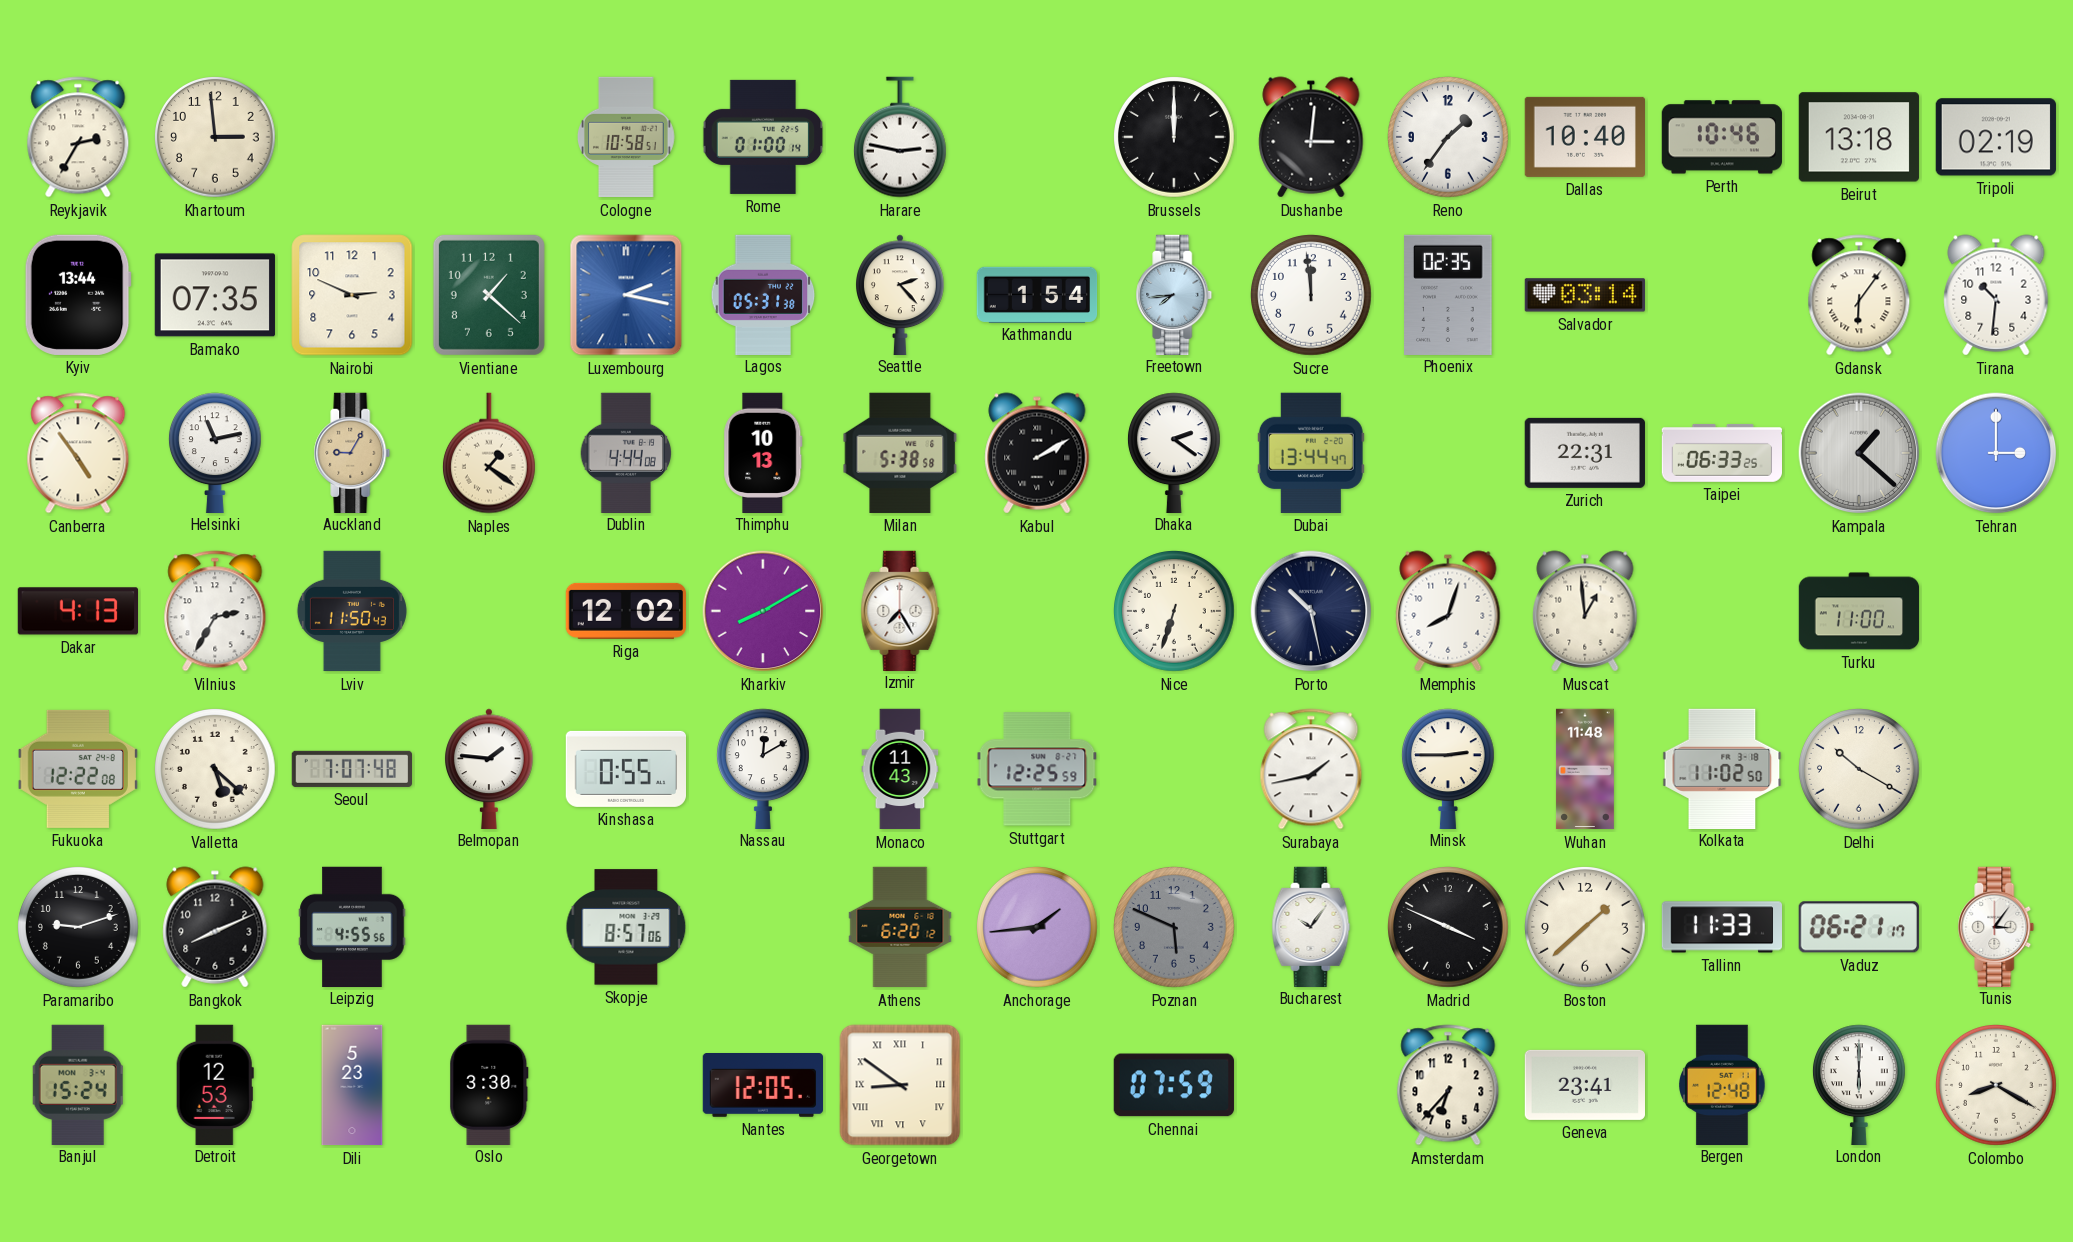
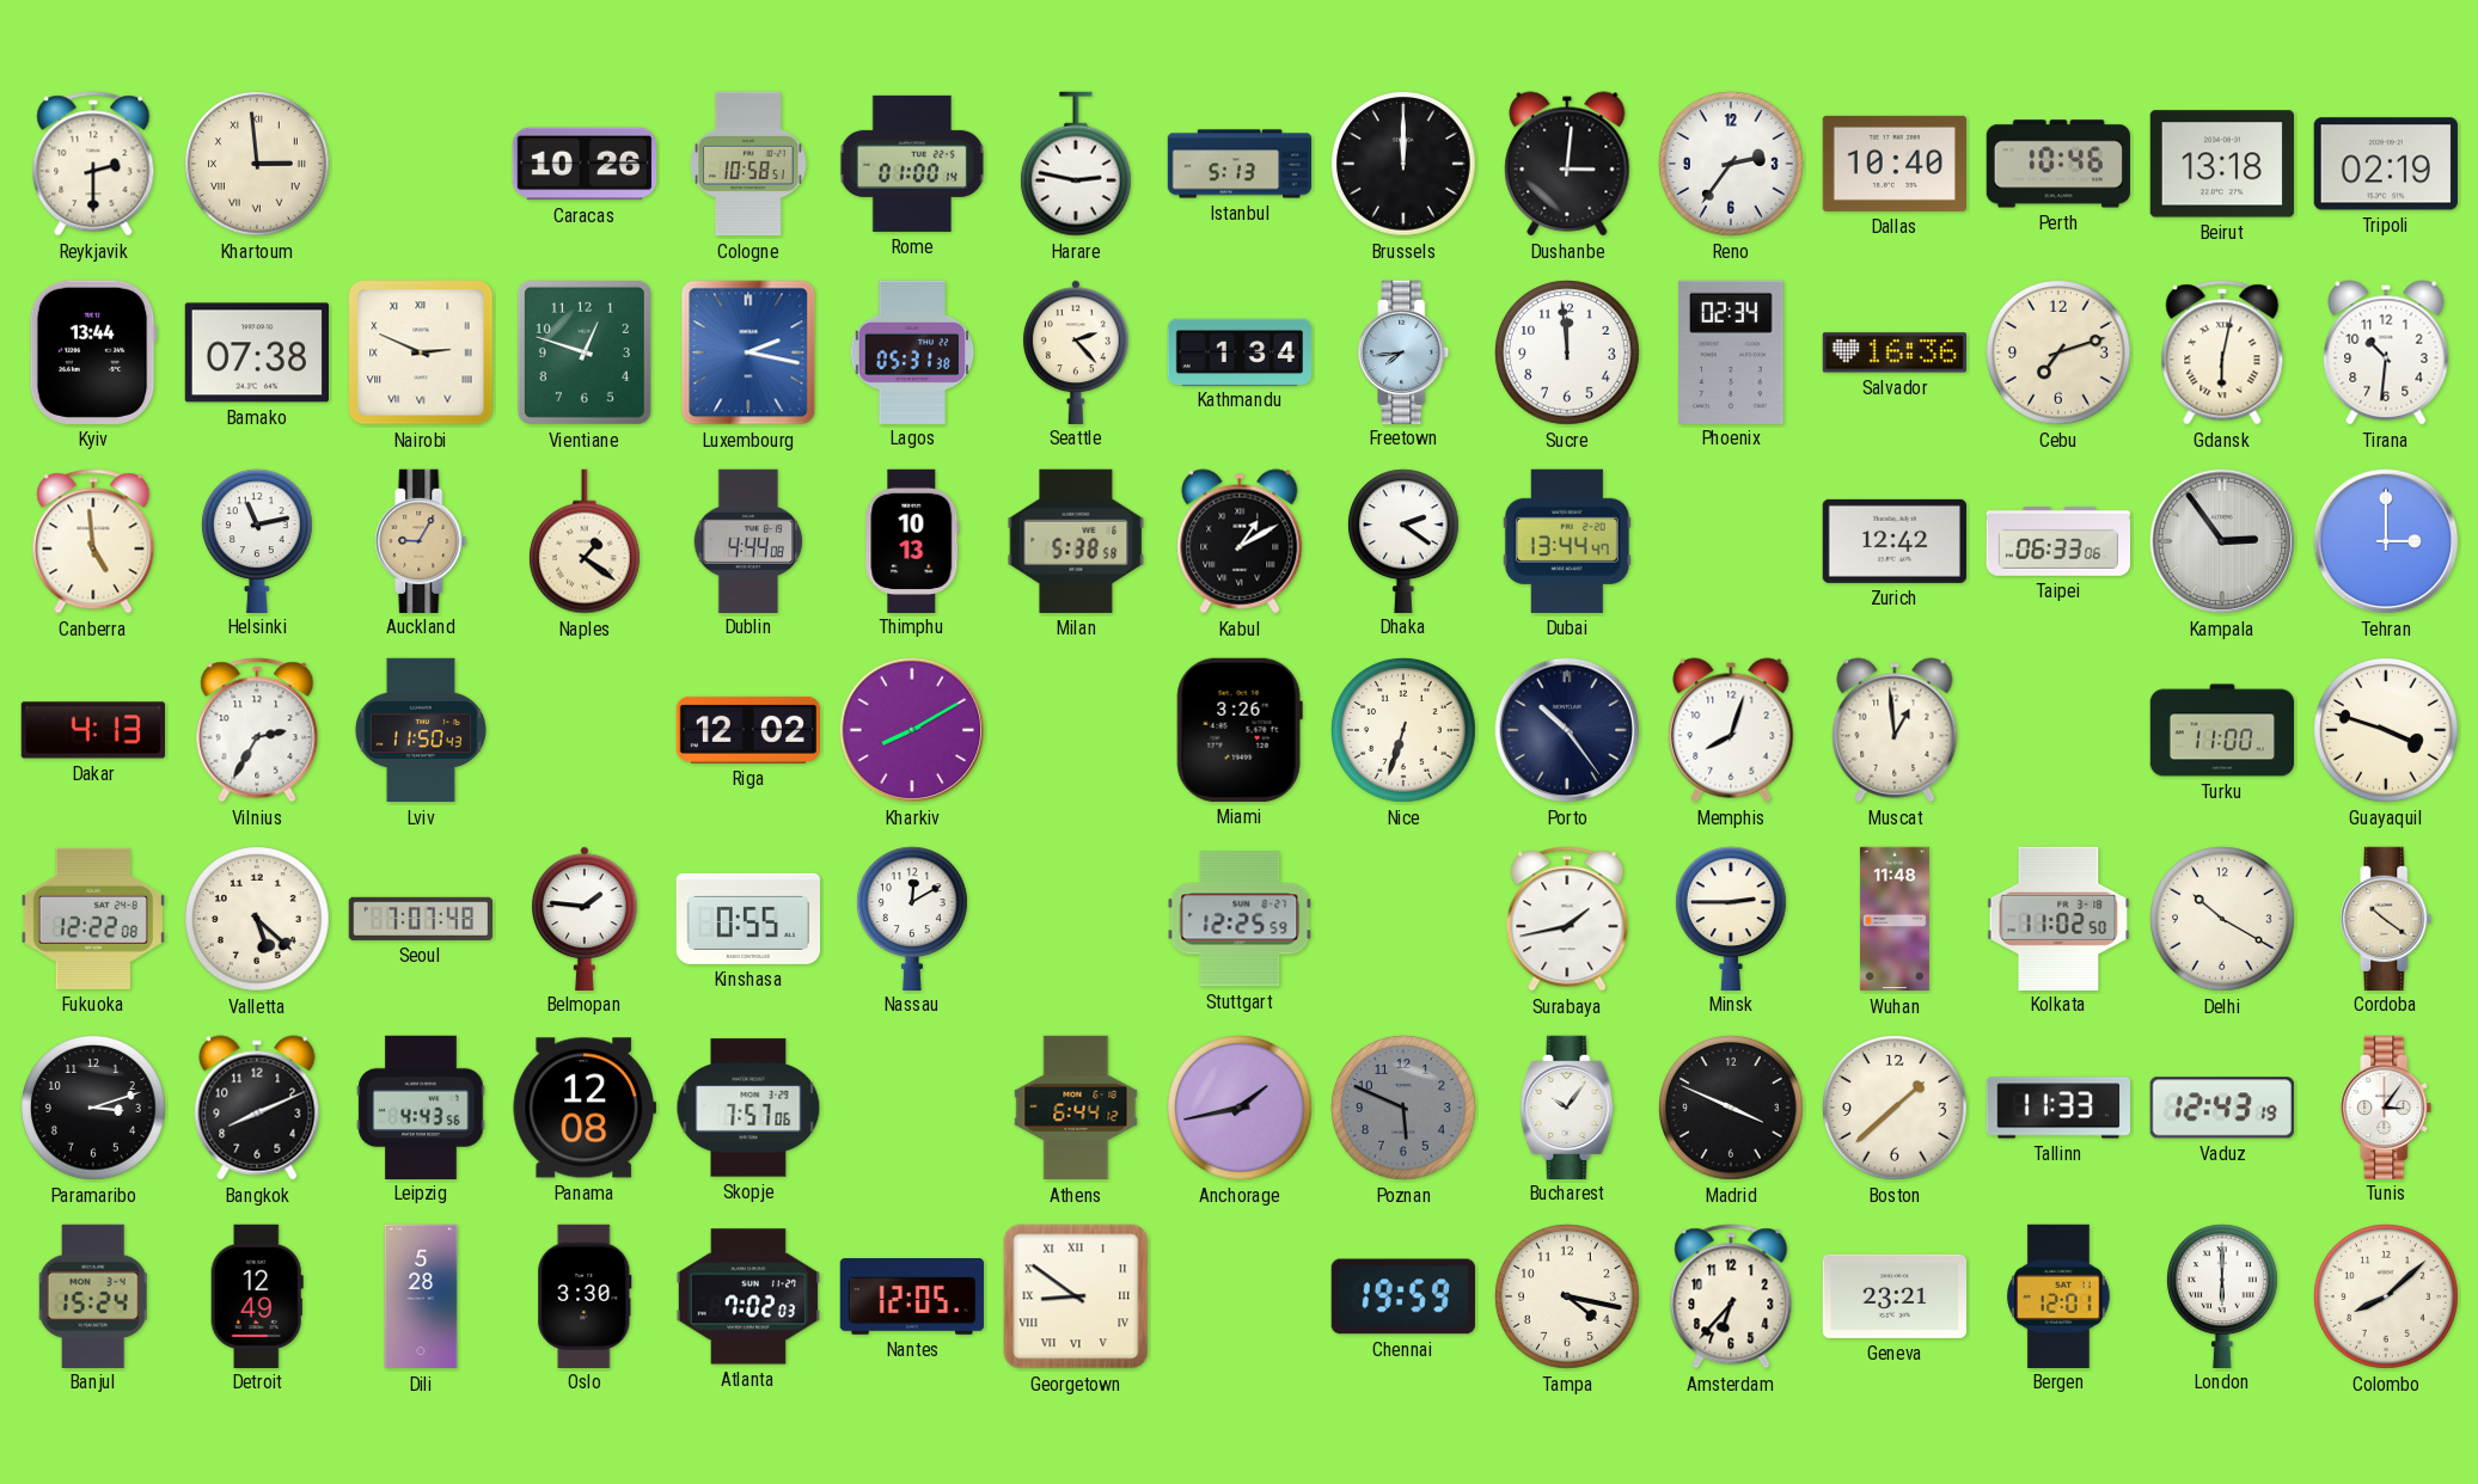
Reykjavik: 2:35 -> 2:30 (93, 164)
Khartoum numerals: Arabic -> Roman (258, 165)
Caracas: none -> 10:26 (583, 164)
Istanbul: none -> 5:13 (1240, 164)
Reno: 1:36 -> 2:36 (1732, 165)
Bamako: 07:35 -> 07:38 (256, 352)
Nairobi numerals: Arabic -> Roman (421, 352)
Vientiane: 1:22 -> 12:48 (585, 352)
Kathmandu: 1:54 -> 1:34 (1240, 351)
Phoenix: 02:35 -> 02:34 (1731, 351)
Salvador: 03:14 -> 16:36 (1893, 352)
Cebu: none -> 7:12 (2060, 354)
Gdansk: 6:06 -> 6:02 (2222, 352)
Canberra: 4:54 -> 4:59 (93, 541)
Kabul: 2:10 -> 1:10 (1240, 541)
Zurich: 22:31 -> 12:42 (1895, 541)
Taipei: 06:33:25 -> 06:33:06 (2058, 541)
Kampala: 1:22 -> 2:54 (2222, 541)
Izmir: 7:25 -> none (900, 610)
Miami: none -> 3:26 (1240, 730)
Porto: 10:28 -> 10:24 (1567, 730)
Guayaquil: none -> 3:48 (2387, 731)
Monaco: 11:43 -> none (900, 769)
Cordoba: none -> 10:21 (2386, 918)
Paramaribo: 9:12 -> 3:12 (94, 1109)
Leipzig: 4:55 -> 4:43 (421, 1106)
Panama: none -> 12:08 (585, 1108)
Skopje: 8:57 -> 7:57 (748, 1108)
Athens: 6:20 -> 6:44 (1076, 1108)
Anchorage: 1:44 -> 1:43 (1241, 1109)
Vaduz: 06:21 -> 12:43 (2222, 1108)
Detroit: 12:53 -> 12:49 (257, 1295)
Dili: 5:23 -> 5:28 (421, 1296)
Atlanta: none -> 7:02 (747, 1296)
Chennai: 07:59 -> 19:59 (1403, 1296)
Tampa: none -> 4:17 (1568, 1298)
Geneva: 23:41 -> 23:21 (1893, 1296)
Bergen: 12:48 -> 12:01 (2060, 1295)
Colombo: 8:20 -> 8:08 (2387, 1298)
